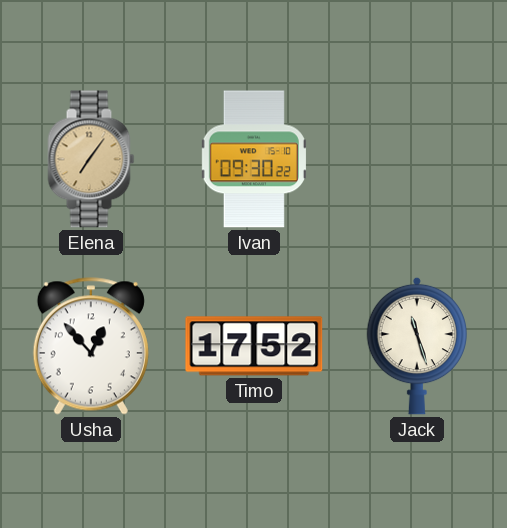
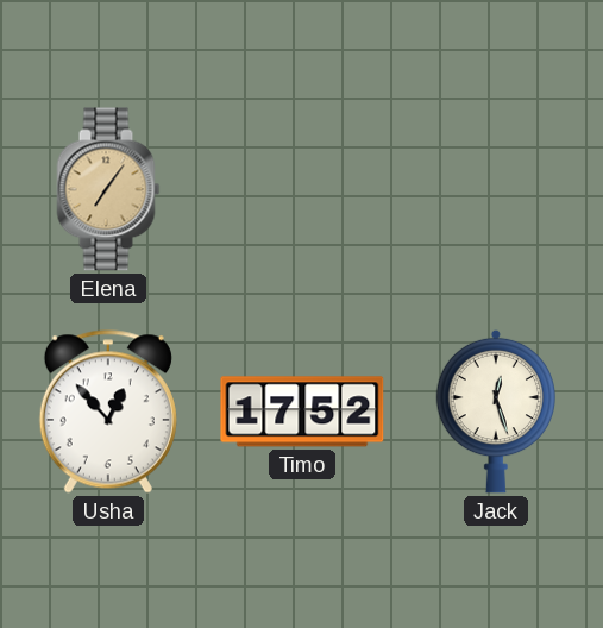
Ivan: 09:30 -> none (254, 159)
Jack: 11:27 -> 12:27 (496, 412)
